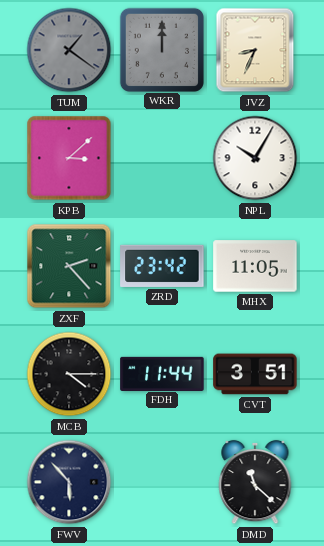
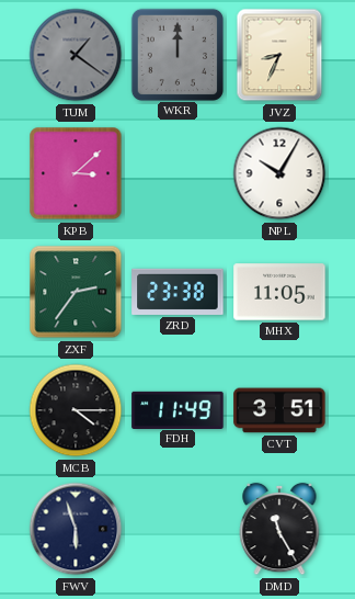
ZXF: 2:23 -> 2:36 (76, 292)
ZRD: 23:42 -> 23:38 (177, 292)
FDH: 11:44 -> 11:49 (177, 409)
FWV: 5:53 -> 5:57 (76, 529)
DMD: 11:22 -> 11:25 (279, 529)
